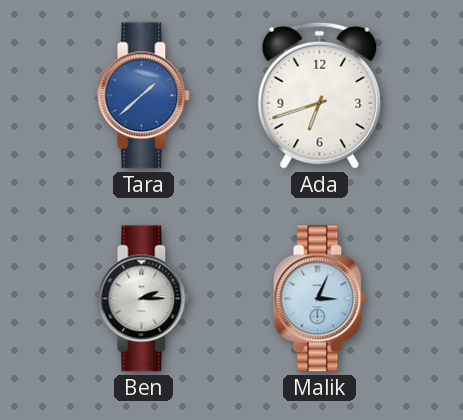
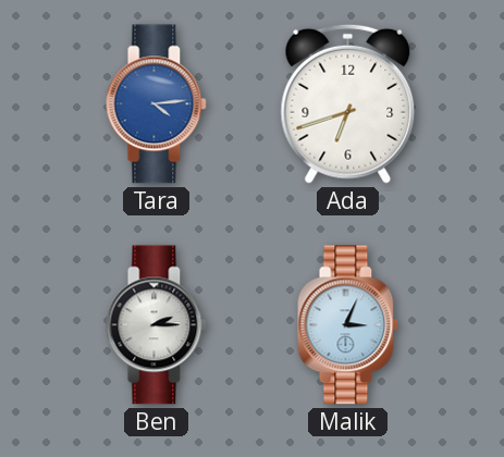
Tara: 1:38 -> 4:14 (157, 104)
